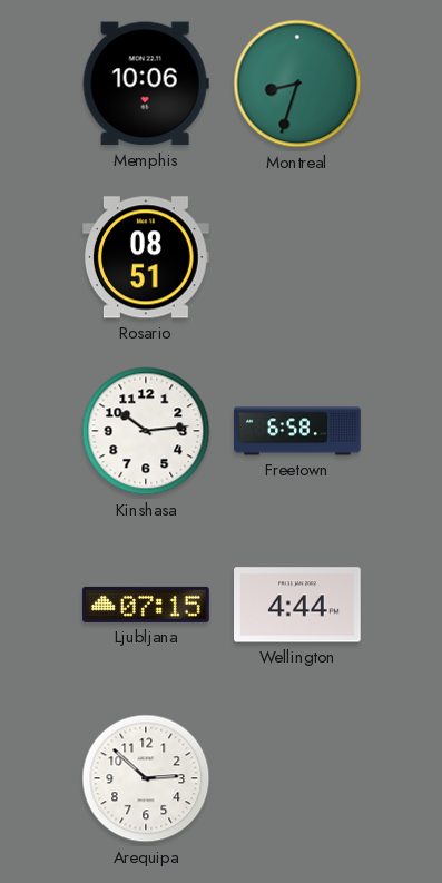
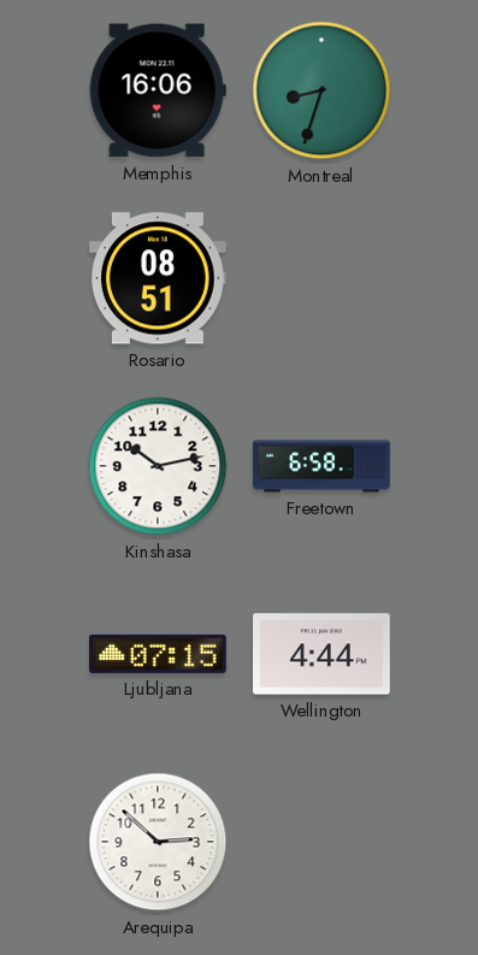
Memphis: 10:06 -> 16:06 (158, 90)
Kinshasa: 10:14 -> 10:13 (158, 466)
